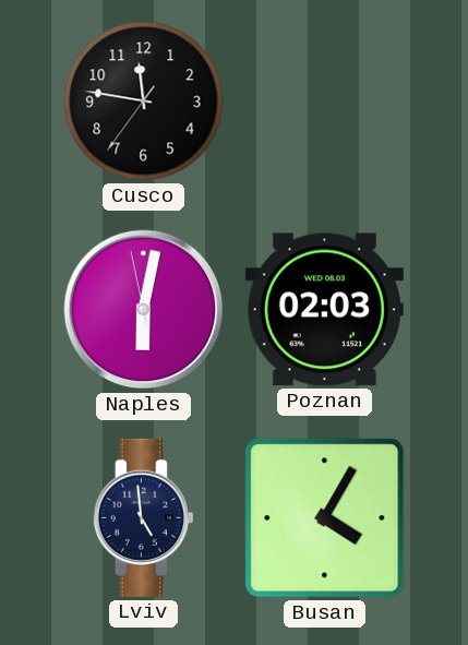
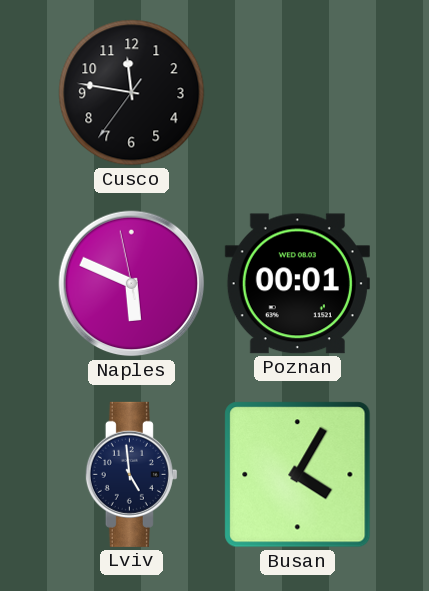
Naples: 6:01 -> 5:48 (132, 284)
Poznan: 02:03 -> 00:01 (297, 284)
